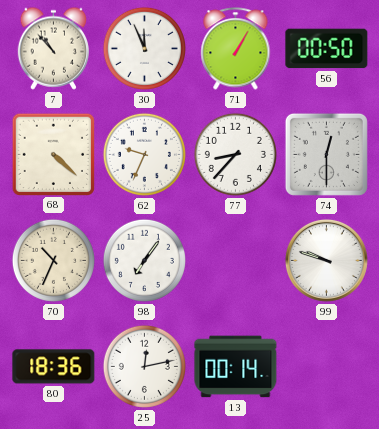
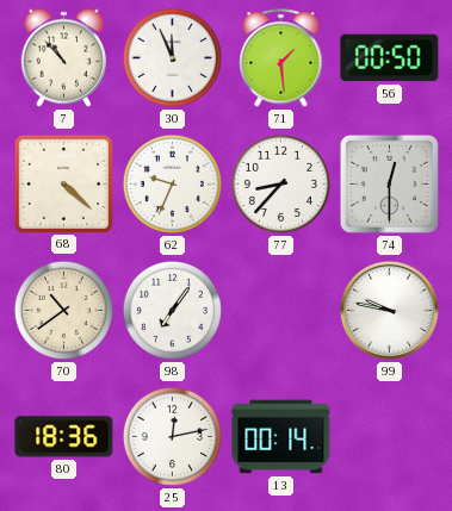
71: 1:05 -> 1:29 (281, 58)
70: 10:34 -> 10:39 (63, 310)
99: 9:48 -> 9:47 (389, 310)
